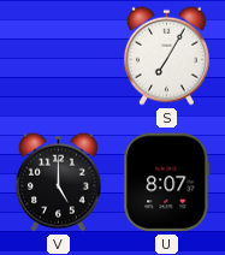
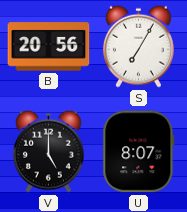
B: none -> 20:56 (49, 47)
